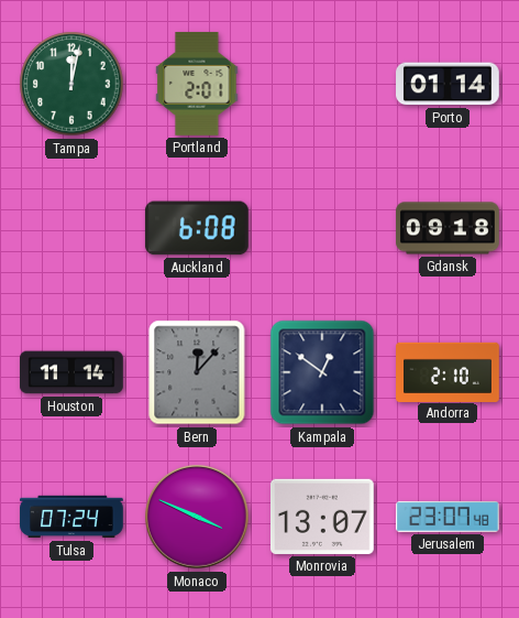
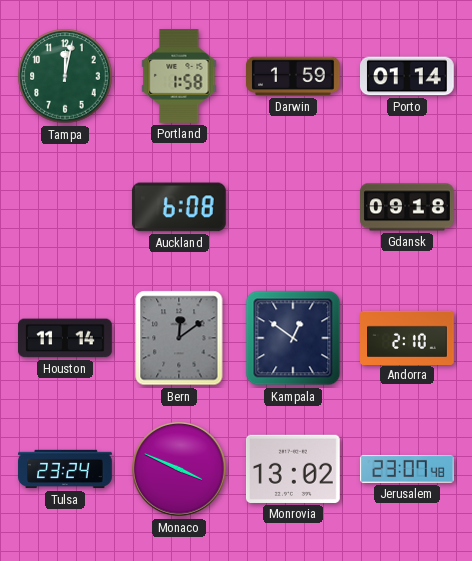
Portland: 2:01 -> 1:58 (179, 77)
Darwin: none -> 1:59 (294, 76)
Bern: 12:07 -> 12:09 (179, 338)
Tulsa: 07:24 -> 23:24 (65, 469)
Monrovia: 13:07 -> 13:02 (294, 469)
